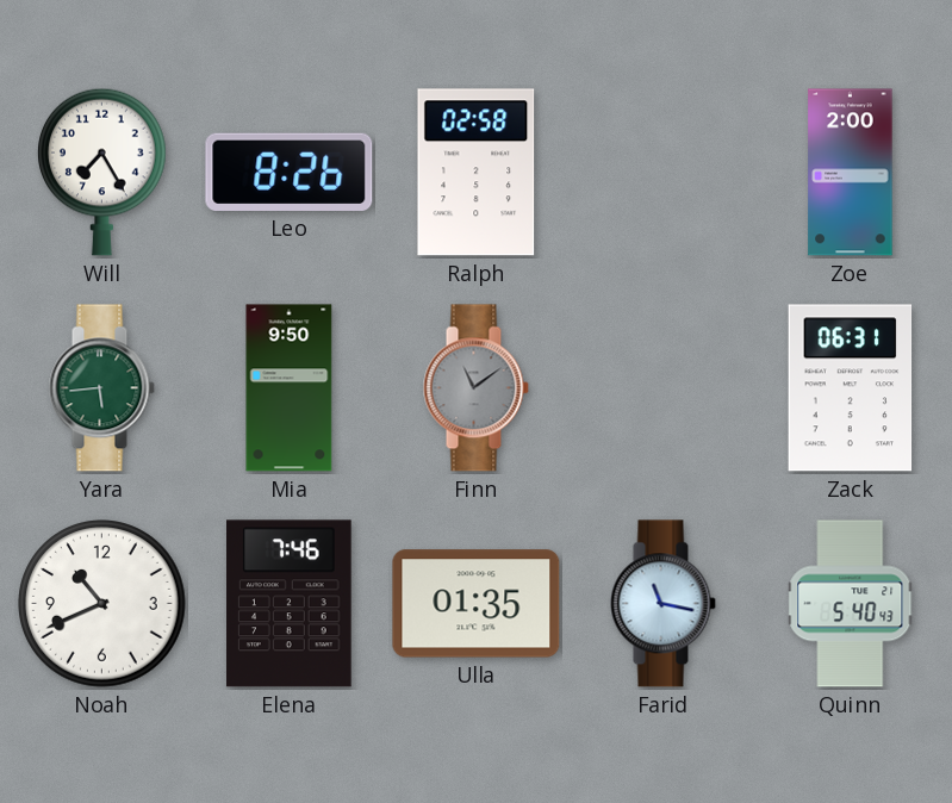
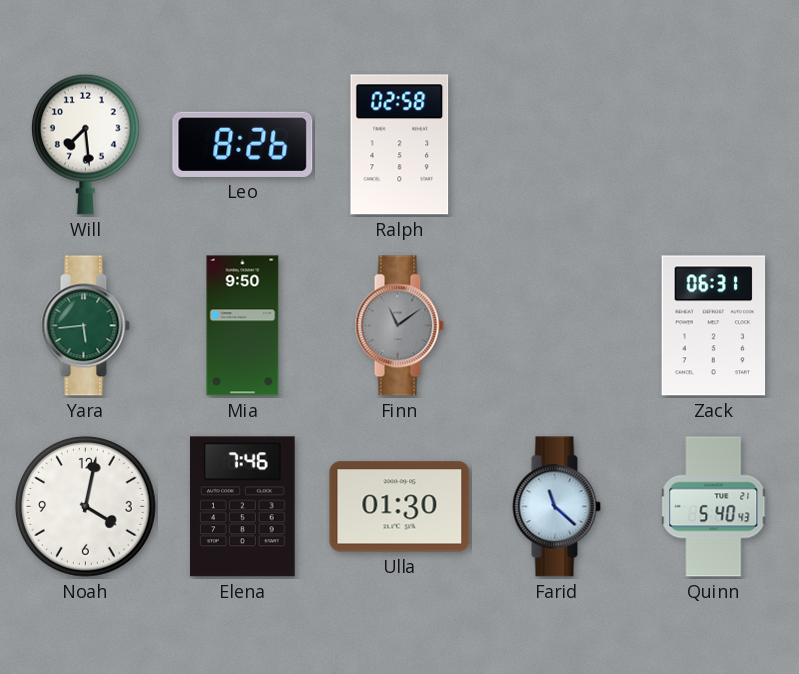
Will: 7:25 -> 7:29 (86, 144)
Zoe: 2:00 -> none (851, 173)
Noah: 10:41 -> 4:02 (86, 507)
Ulla: 01:35 -> 01:30 (400, 507)
Farid: 11:17 -> 11:22 (556, 507)
